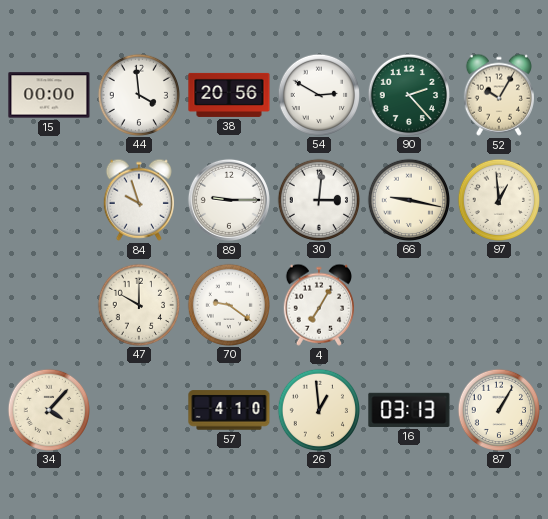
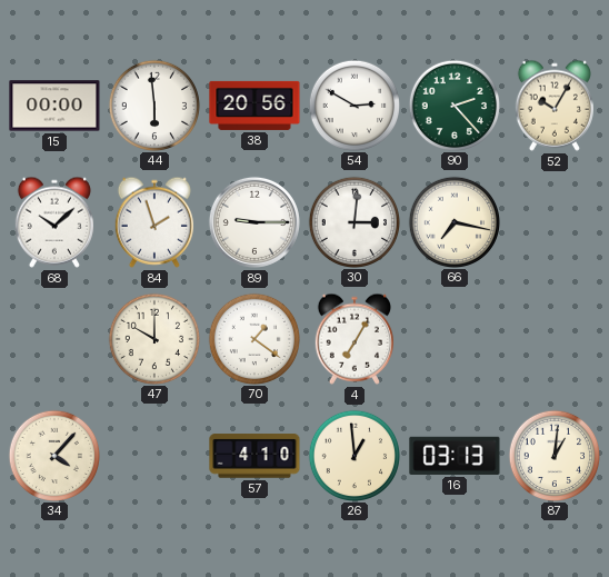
44: 3:59 -> 5:59 (153, 105)
68: none -> 10:08 (54, 222)
84: 9:57 -> 1:57 (154, 222)
66: 9:17 -> 7:17 (453, 221)
97: 12:59 -> none (498, 199)
70: 9:21 -> 1:21 (253, 338)
87: 1:05 -> 1:01 (553, 455)
